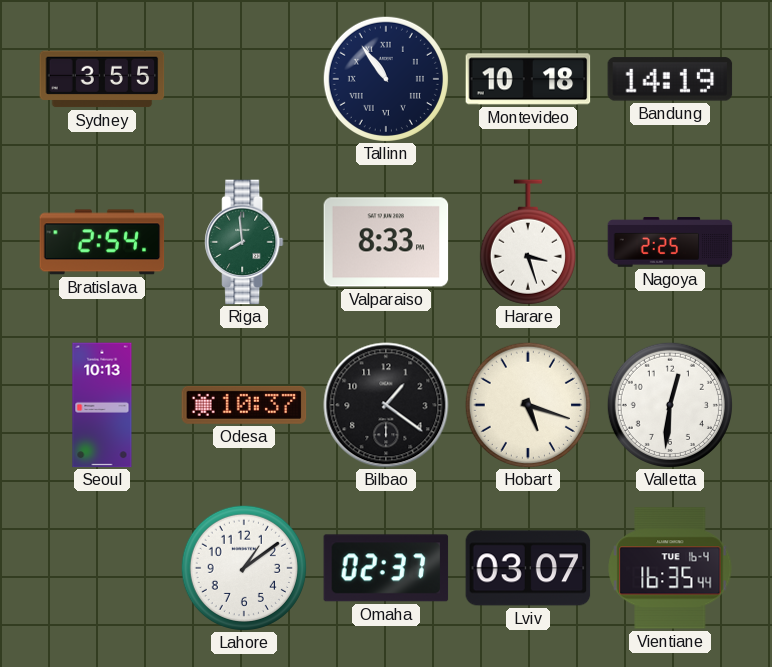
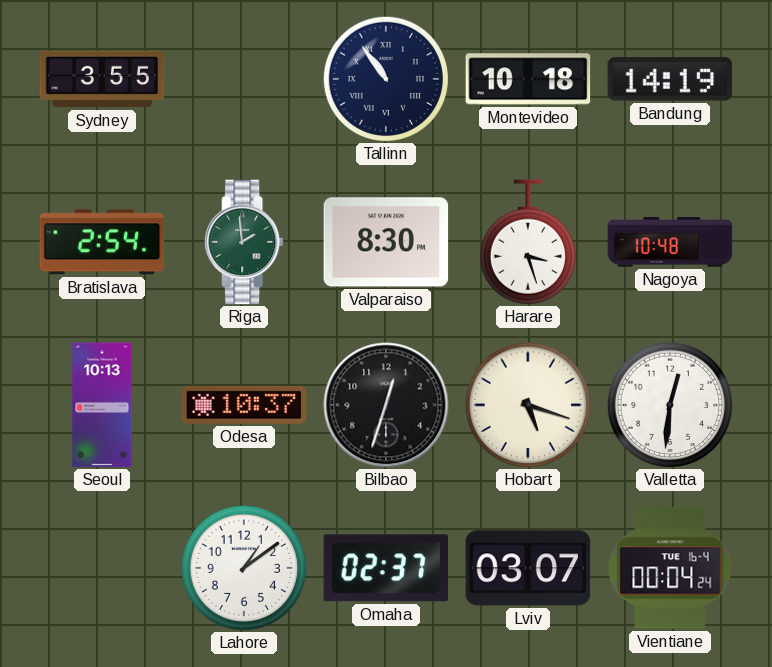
Riga: 7:59 -> 1:59 (244, 242)
Valparaiso: 8:33 -> 8:30 (386, 242)
Nagoya: 2:25 -> 10:48 (670, 242)
Bilbao: 1:21 -> 12:33 (386, 405)
Vientiane: 16:35 -> 00:04 (670, 568)
